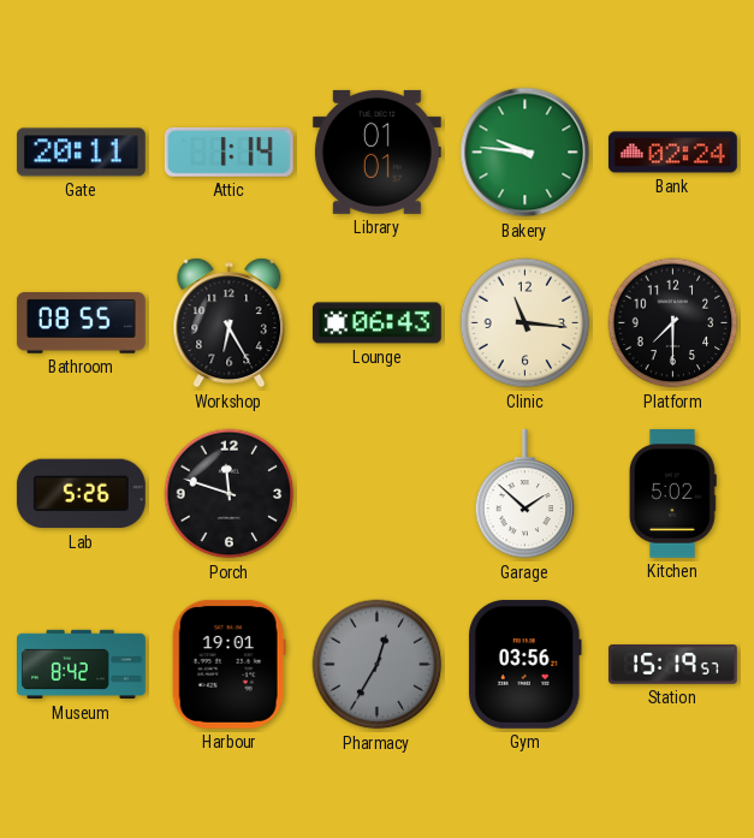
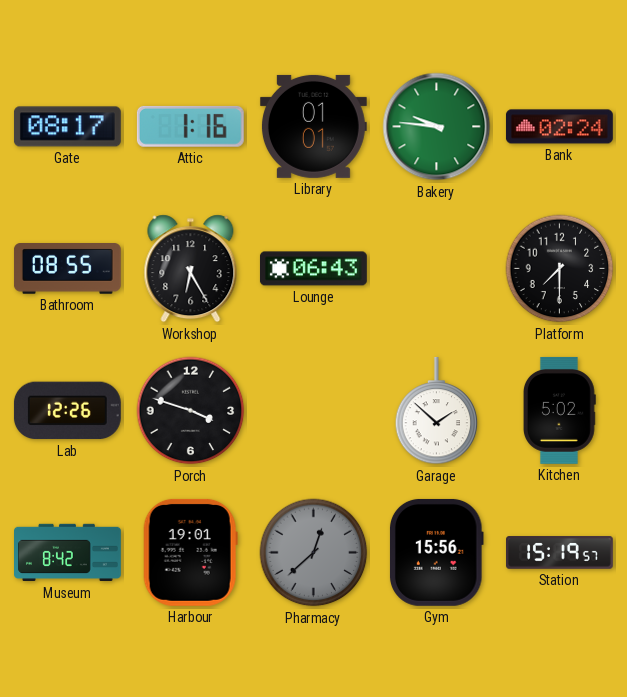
Gate: 20:11 -> 08:17 (67, 127)
Attic: 1:14 -> 1:16 (190, 126)
Clinic: 11:16 -> none (526, 323)
Lab: 5:26 -> 12:26 (67, 411)
Porch: 11:48 -> 3:48 (191, 411)
Pharmacy: 12:35 -> 12:38 (314, 553)
Gym: 03:56 -> 15:56 (436, 552)
